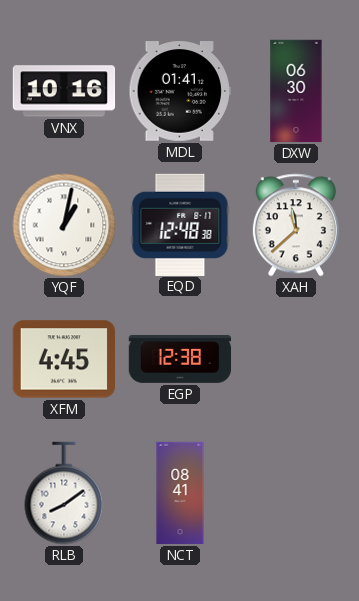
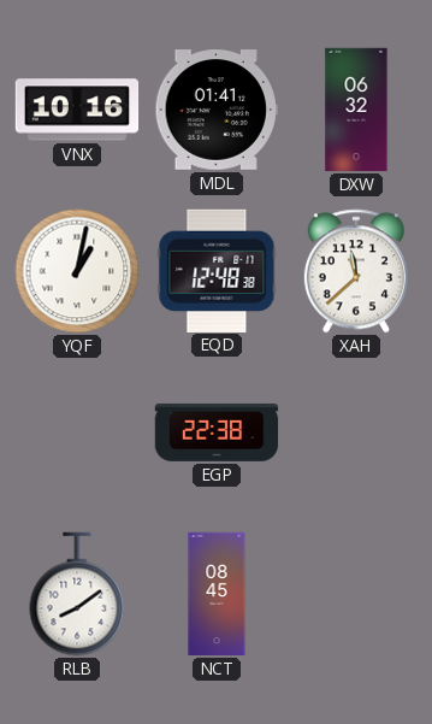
DXW: 06:30 -> 06:32 (356, 110)
XFM: 4:45 -> none (63, 359)
EGP: 12:38 -> 22:38 (217, 432)
NCT: 08:41 -> 08:45 (217, 594)
